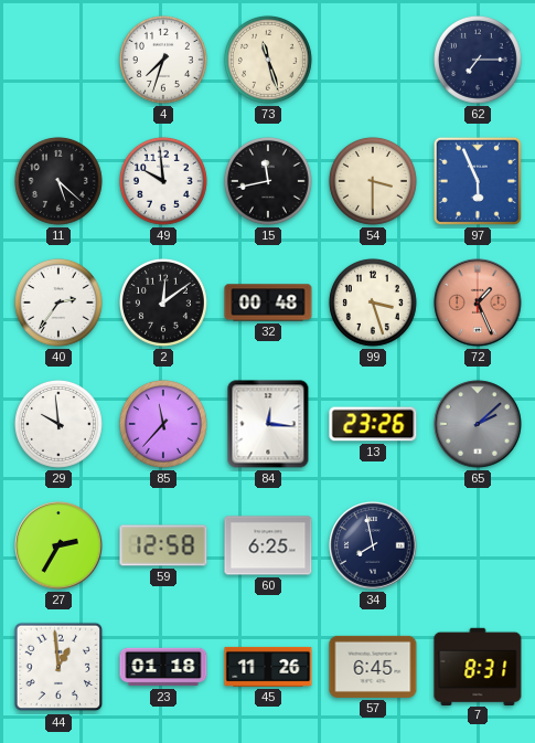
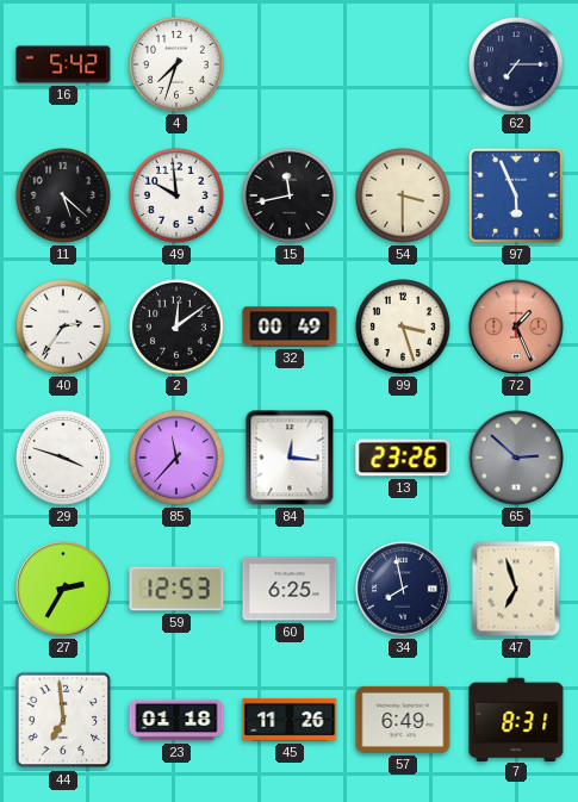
16: none -> 5:42 (63, 64)
73: 11:27 -> none (268, 60)
32: 00:48 -> 00:49 (290, 327)
29: 9:59 -> 3:48 (63, 458)
65: 2:08 -> 2:52 (516, 458)
59: 12:58 -> 12:53 (176, 589)
47: none -> 6:57 (516, 589)
44: 12:59 -> 6:59 (63, 720)
57: 6:45 -> 6:49 (403, 720)
